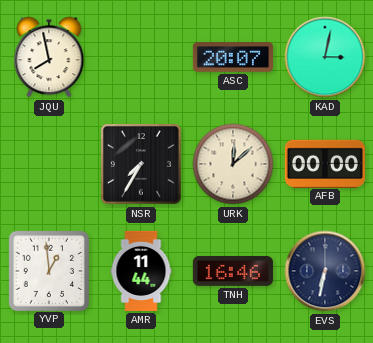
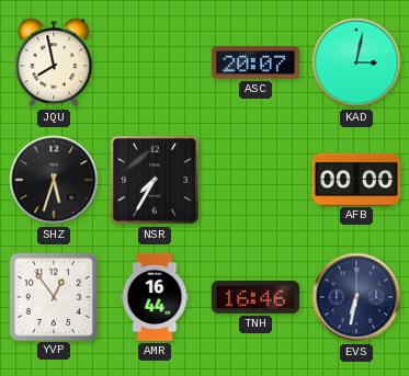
SHZ: none -> 5:33 (54, 180)
URK: 12:08 -> none (233, 164)
YVP: 12:59 -> 12:54 (53, 296)
AMR: 11:44 -> 16:44 (155, 297)
